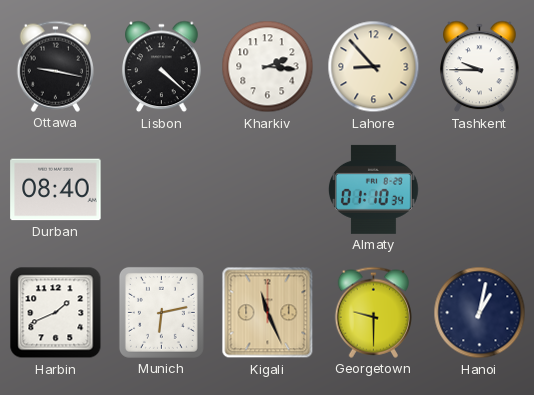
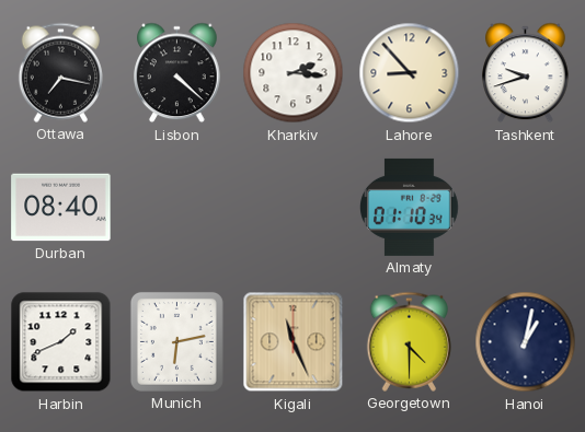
Ottawa: 9:17 -> 7:17 (60, 72)
Tashkent: 9:45 -> 9:42 (526, 73)
Georgetown: 9:30 -> 4:30 (409, 341)
